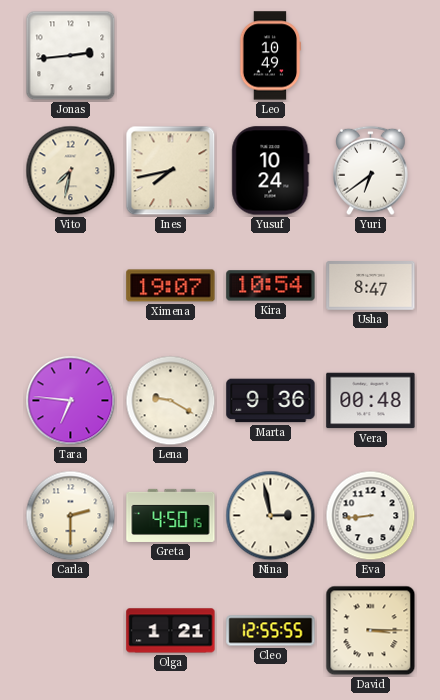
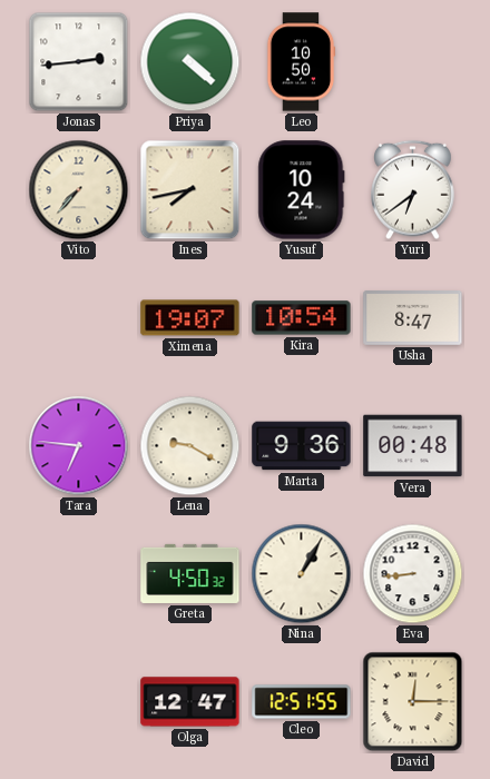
Priya: none -> 4:22 (190, 62)
Leo: 10:49 -> 10:50 (301, 62)
Vito: 7:32 -> 7:37 (79, 190)
Carla: 2:30 -> none (71, 516)
Greta: 4:50:15 -> 4:50:32 (190, 573)
Nina: 2:58 -> 1:05 (302, 574)
Olga: 1:21 -> 12:47 (190, 702)
Cleo: 12:55 -> 12:51 (302, 702)
David: 3:15 -> 12:15 (413, 702)
